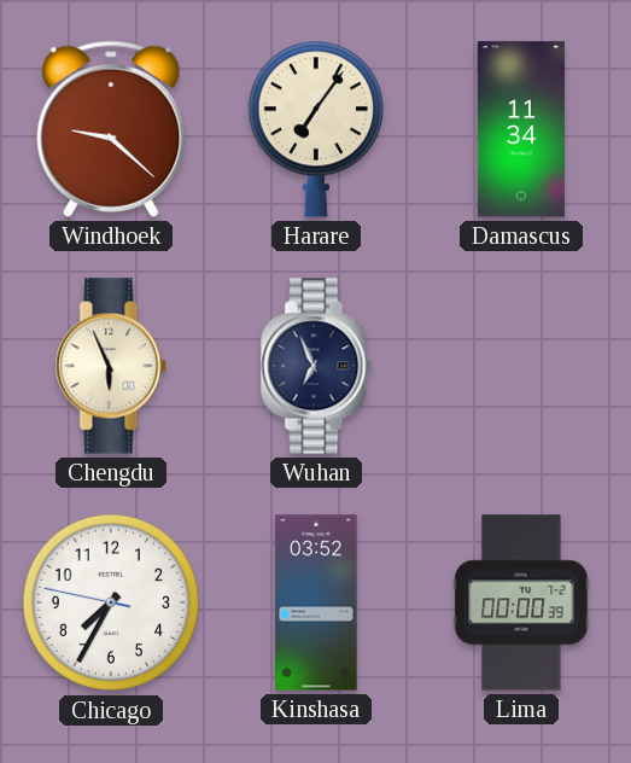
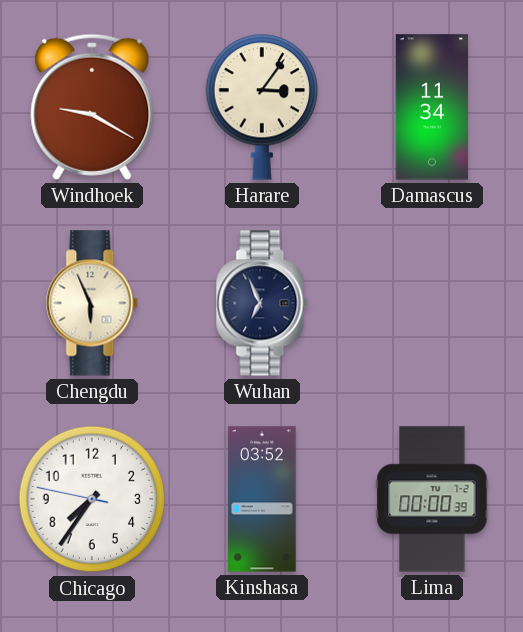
Windhoek: 9:22 -> 9:20 (92, 107)
Harare: 7:06 -> 3:06 (261, 107)
Chicago: 7:34 -> 7:35 (92, 499)
